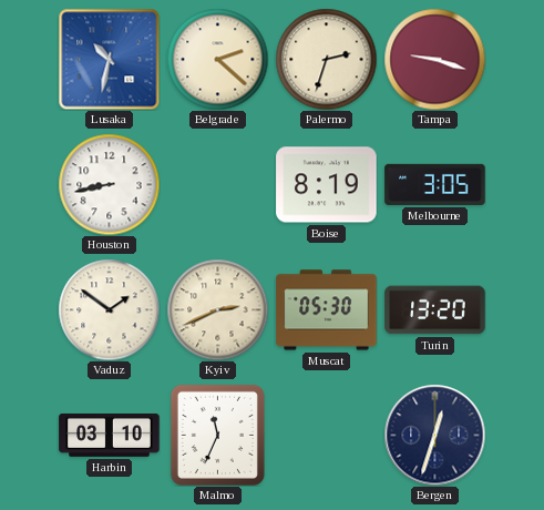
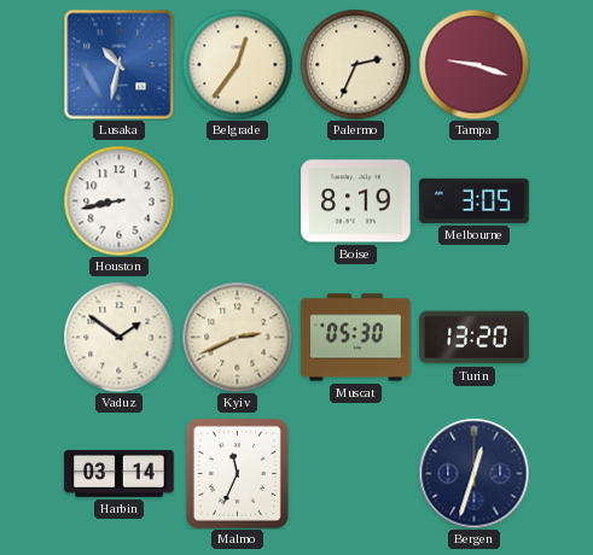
Belgrade: 2:22 -> 12:36 (237, 64)
Palermo: 2:33 -> 2:34 (355, 64)
Harbin: 03:10 -> 03:14 (120, 473)
